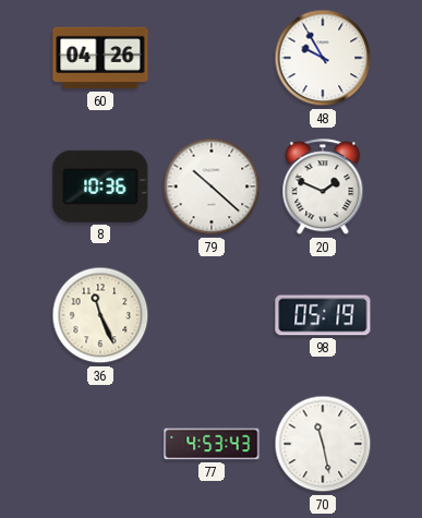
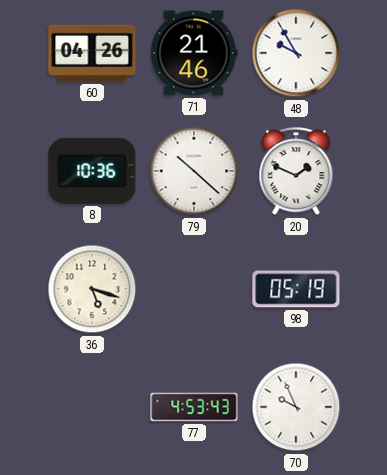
71: none -> 21:46 (194, 53)
36: 11:26 -> 5:18 (92, 289)
70: 11:28 -> 9:56 (296, 407)
